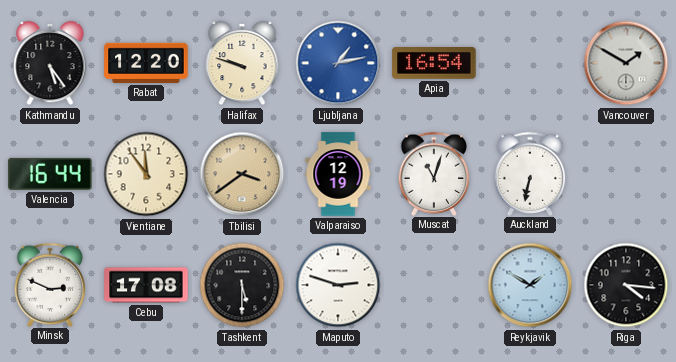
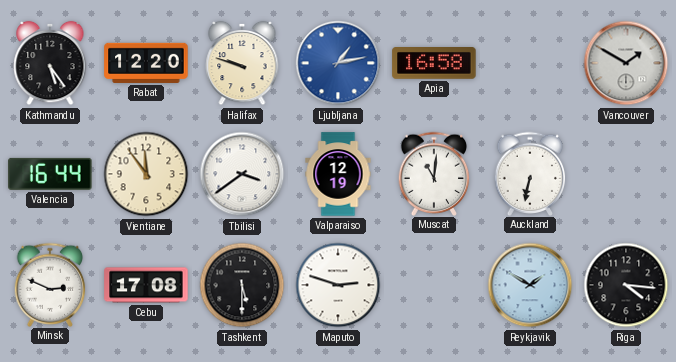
Apia: 16:54 -> 16:58 (434, 64)
Tbilisi dial: champagne -> white (242, 174)
Muscat: 11:03 -> 11:01 (434, 173)
